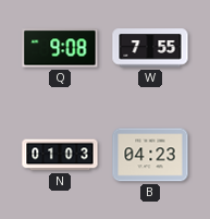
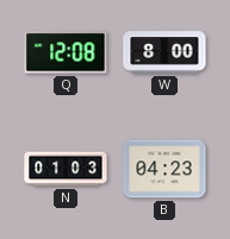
Q: 9:08 -> 12:08 (66, 52)
W: 7:55 -> 8:00 (164, 52)
